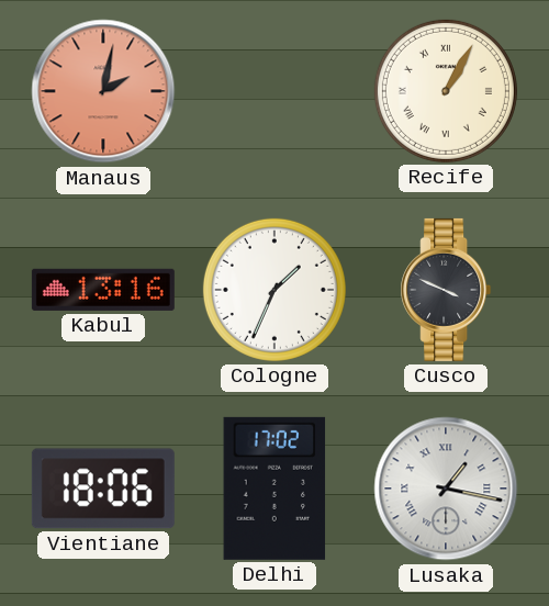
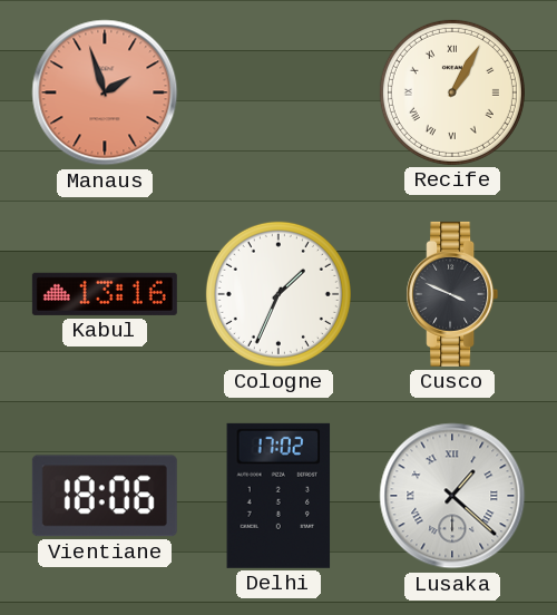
Manaus: 2:02 -> 1:57 (105, 92)
Lusaka: 1:17 -> 1:22 (452, 496)
